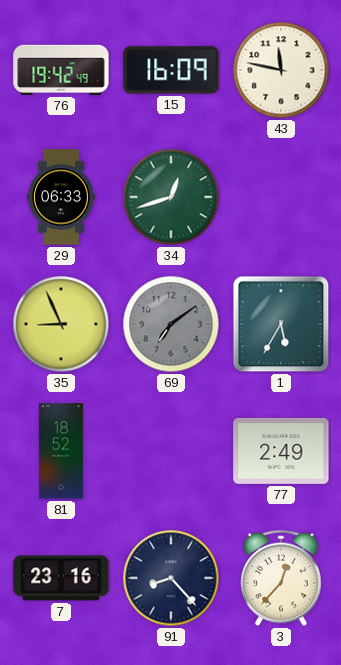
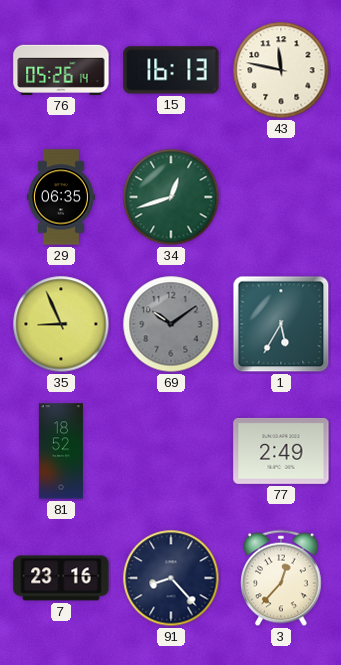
76: 19:42 -> 05:26 (61, 70)
15: 16:09 -> 16:13 (171, 70)
29: 06:33 -> 06:35 (61, 197)
69: 7:09 -> 10:09 (171, 324)
